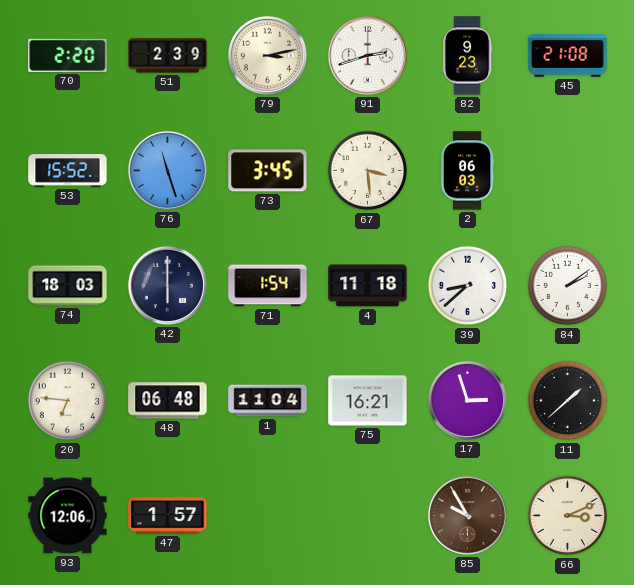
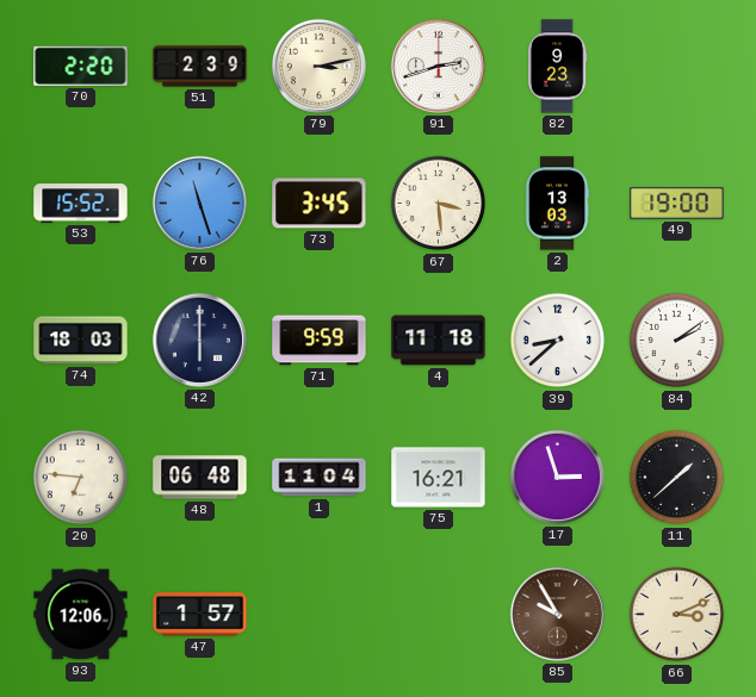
45: 21:08 -> none (568, 56)
2: 06:03 -> 13:03 (557, 204)
49: none -> 19:00 (677, 204)
71: 1:54 -> 9:59 (320, 341)
